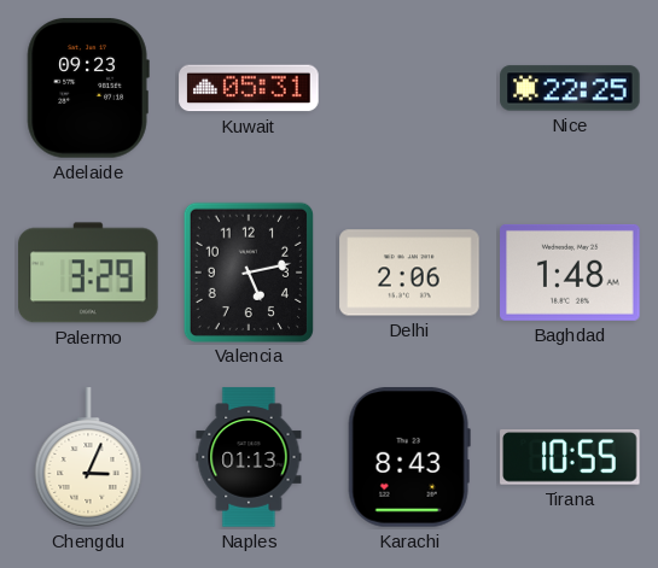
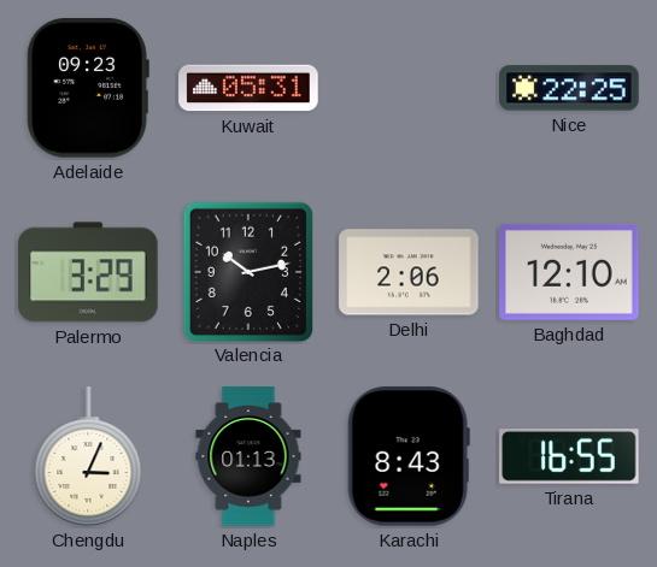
Valencia: 5:13 -> 10:13 (247, 271)
Baghdad: 1:48 -> 12:10 (569, 272)
Tirana: 10:55 -> 16:55 (569, 457)
